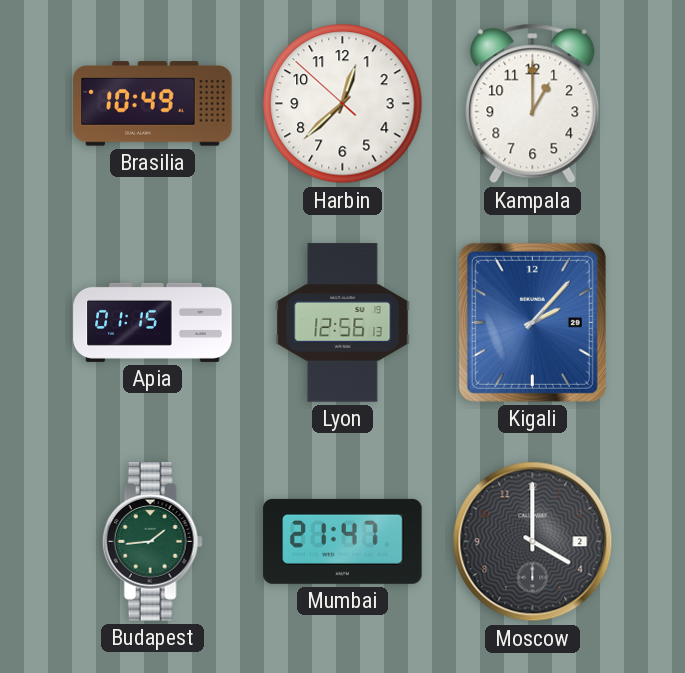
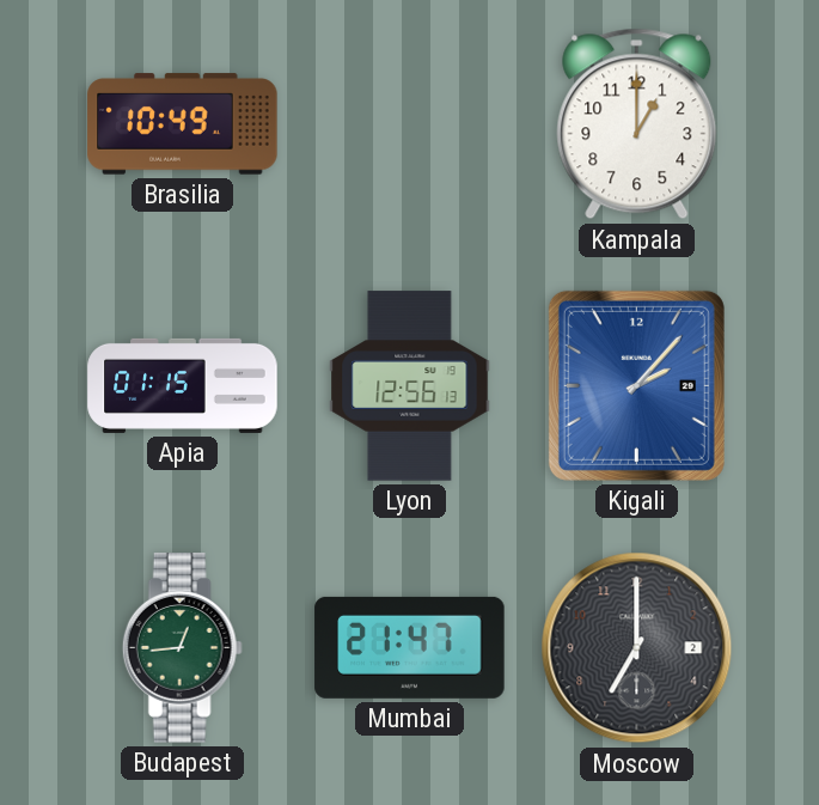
Harbin: 12:37 -> none (343, 104)
Budapest: 1:44 -> 12:44 (182, 648)
Moscow: 4:00 -> 7:00 (637, 648)
